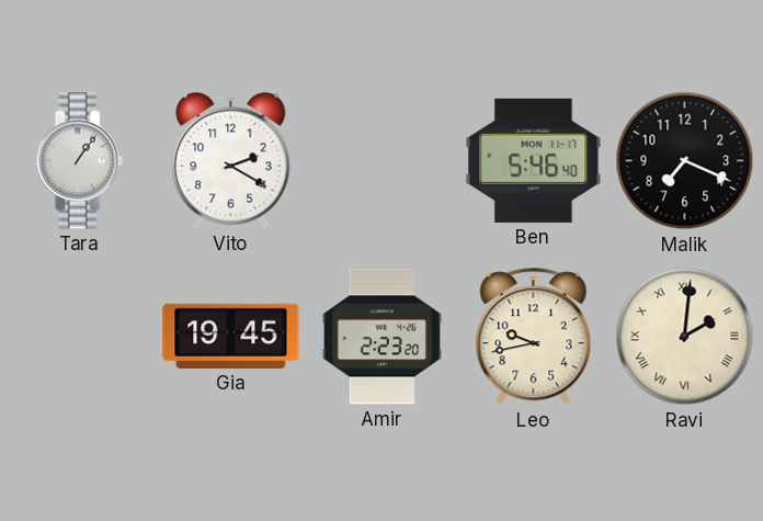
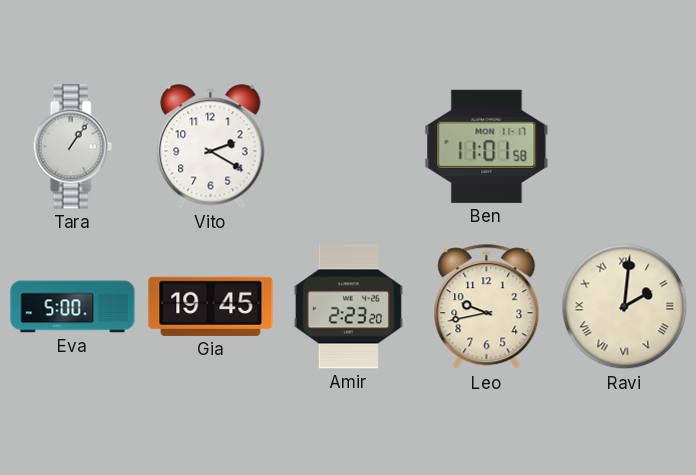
Ben: 5:46 -> 11:01 (487, 146)
Malik: 7:19 -> none (685, 161)
Eva: none -> 5:00 (73, 307)
